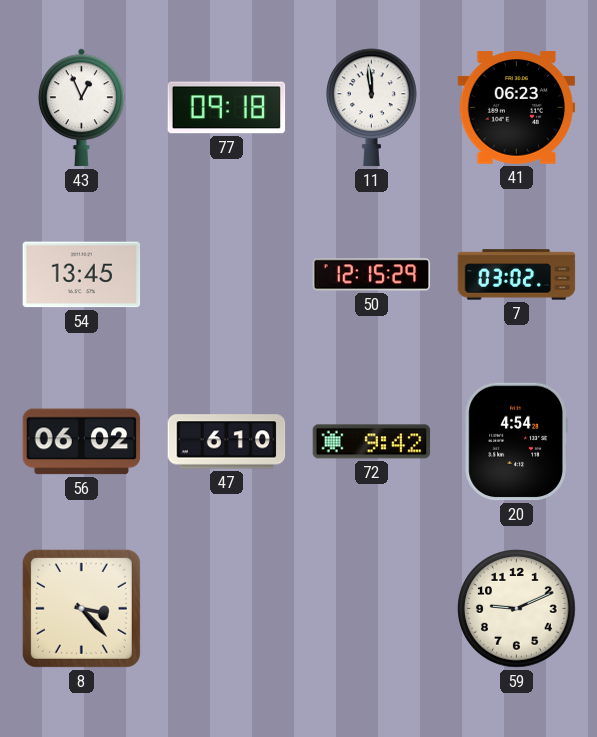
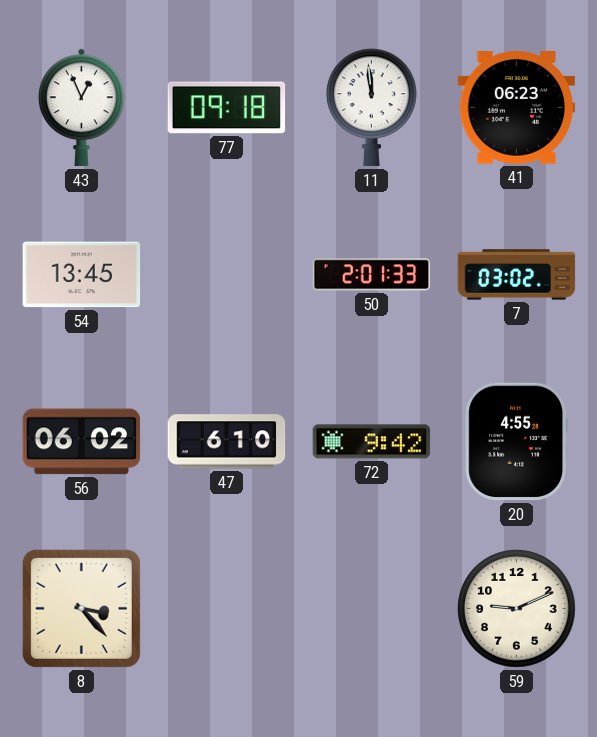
50: 12:15 -> 2:01 (372, 275)
20: 4:54 -> 4:55 (516, 442)
